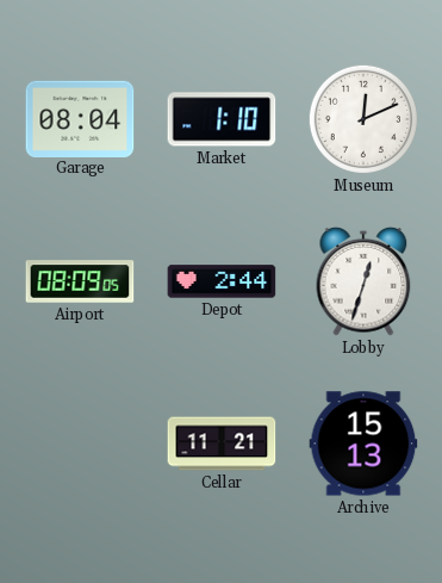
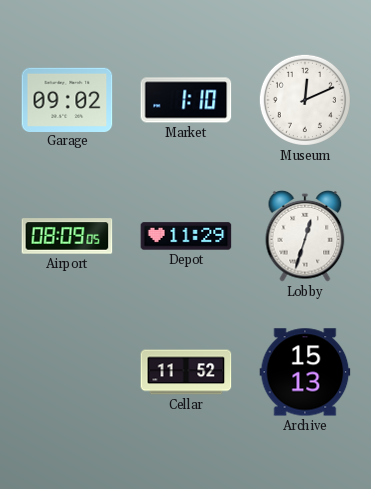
Garage: 08:04 -> 09:02 (67, 99)
Depot: 2:44 -> 11:29 (186, 236)
Cellar: 11:21 -> 11:52 (186, 372)
